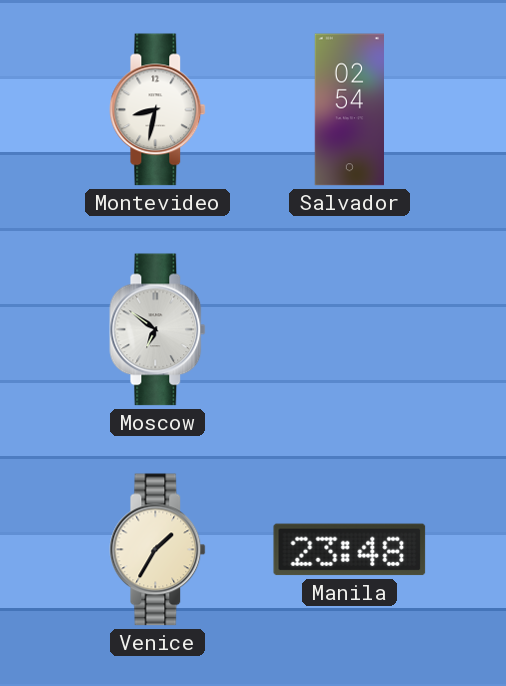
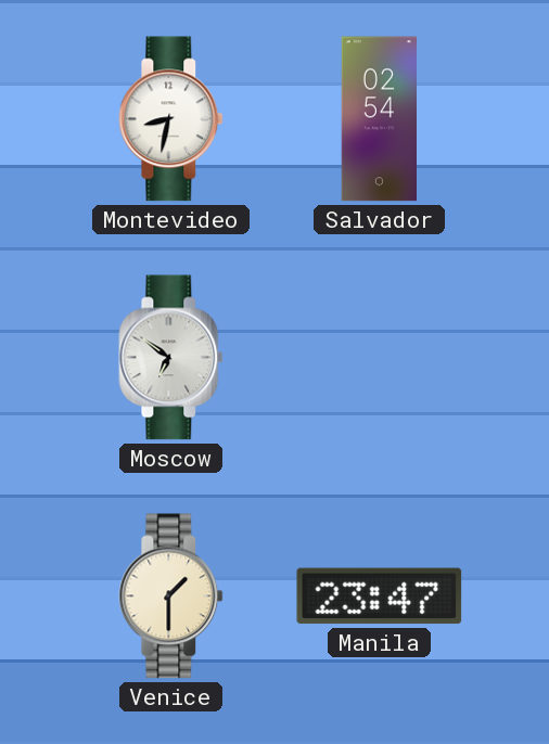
Venice: 1:35 -> 1:30 (171, 597)
Manila: 23:48 -> 23:47 (380, 597)
